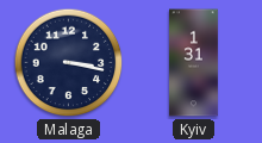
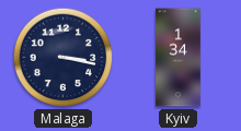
Kyiv: 1:31 -> 1:34 (179, 58)
